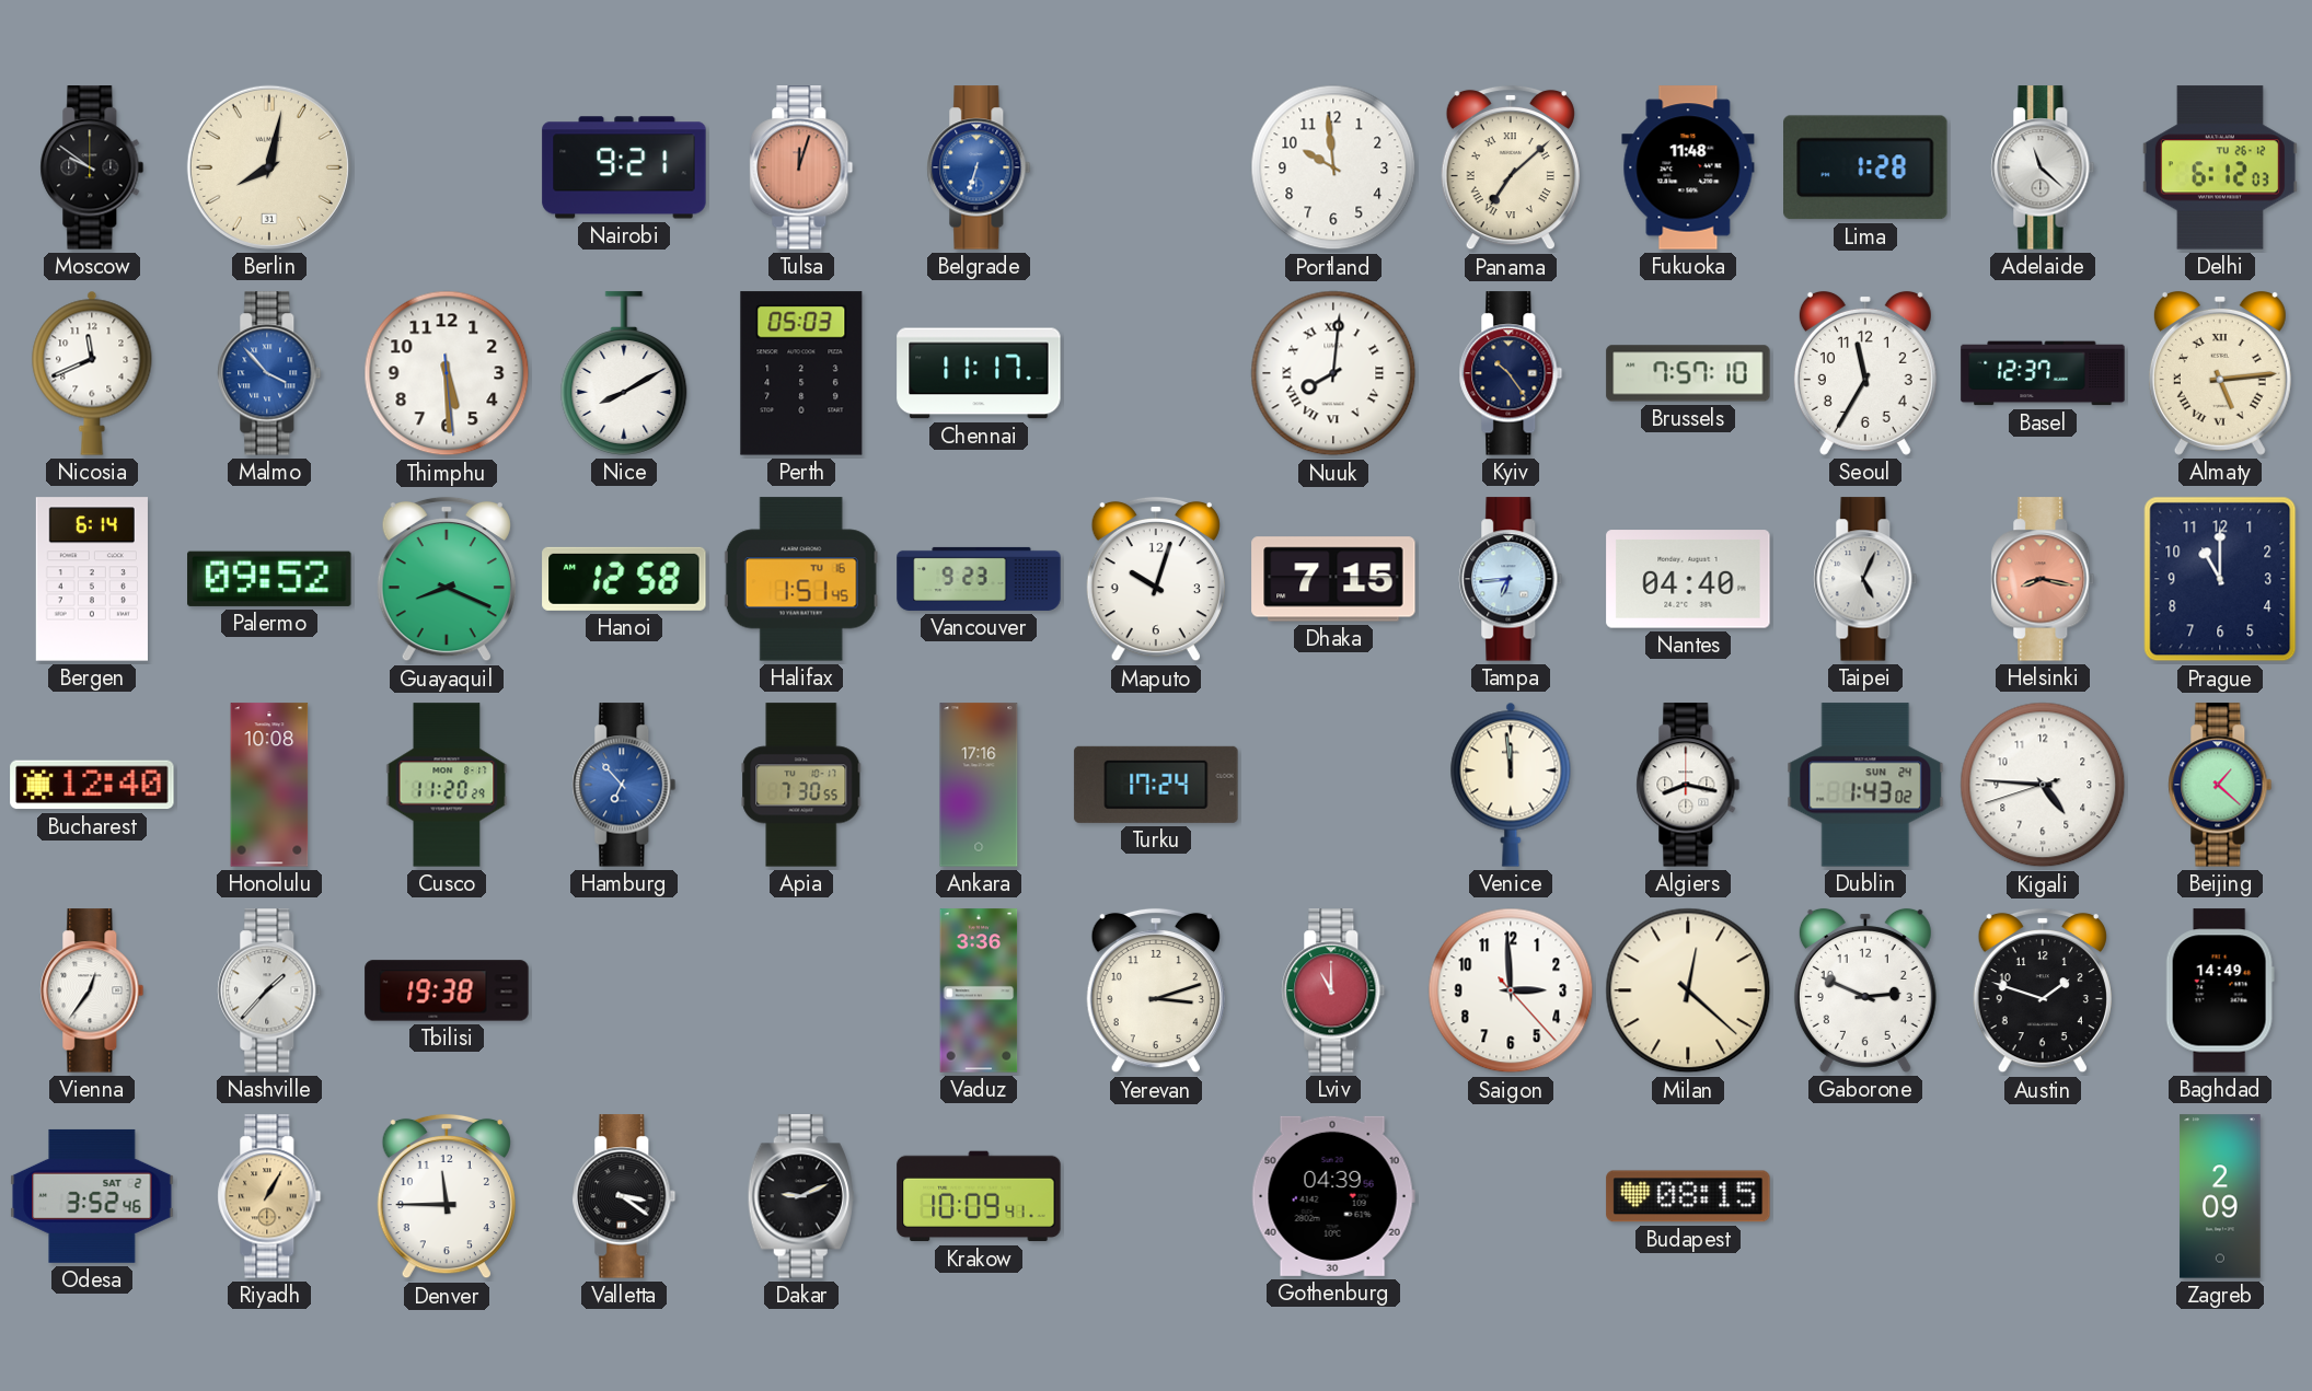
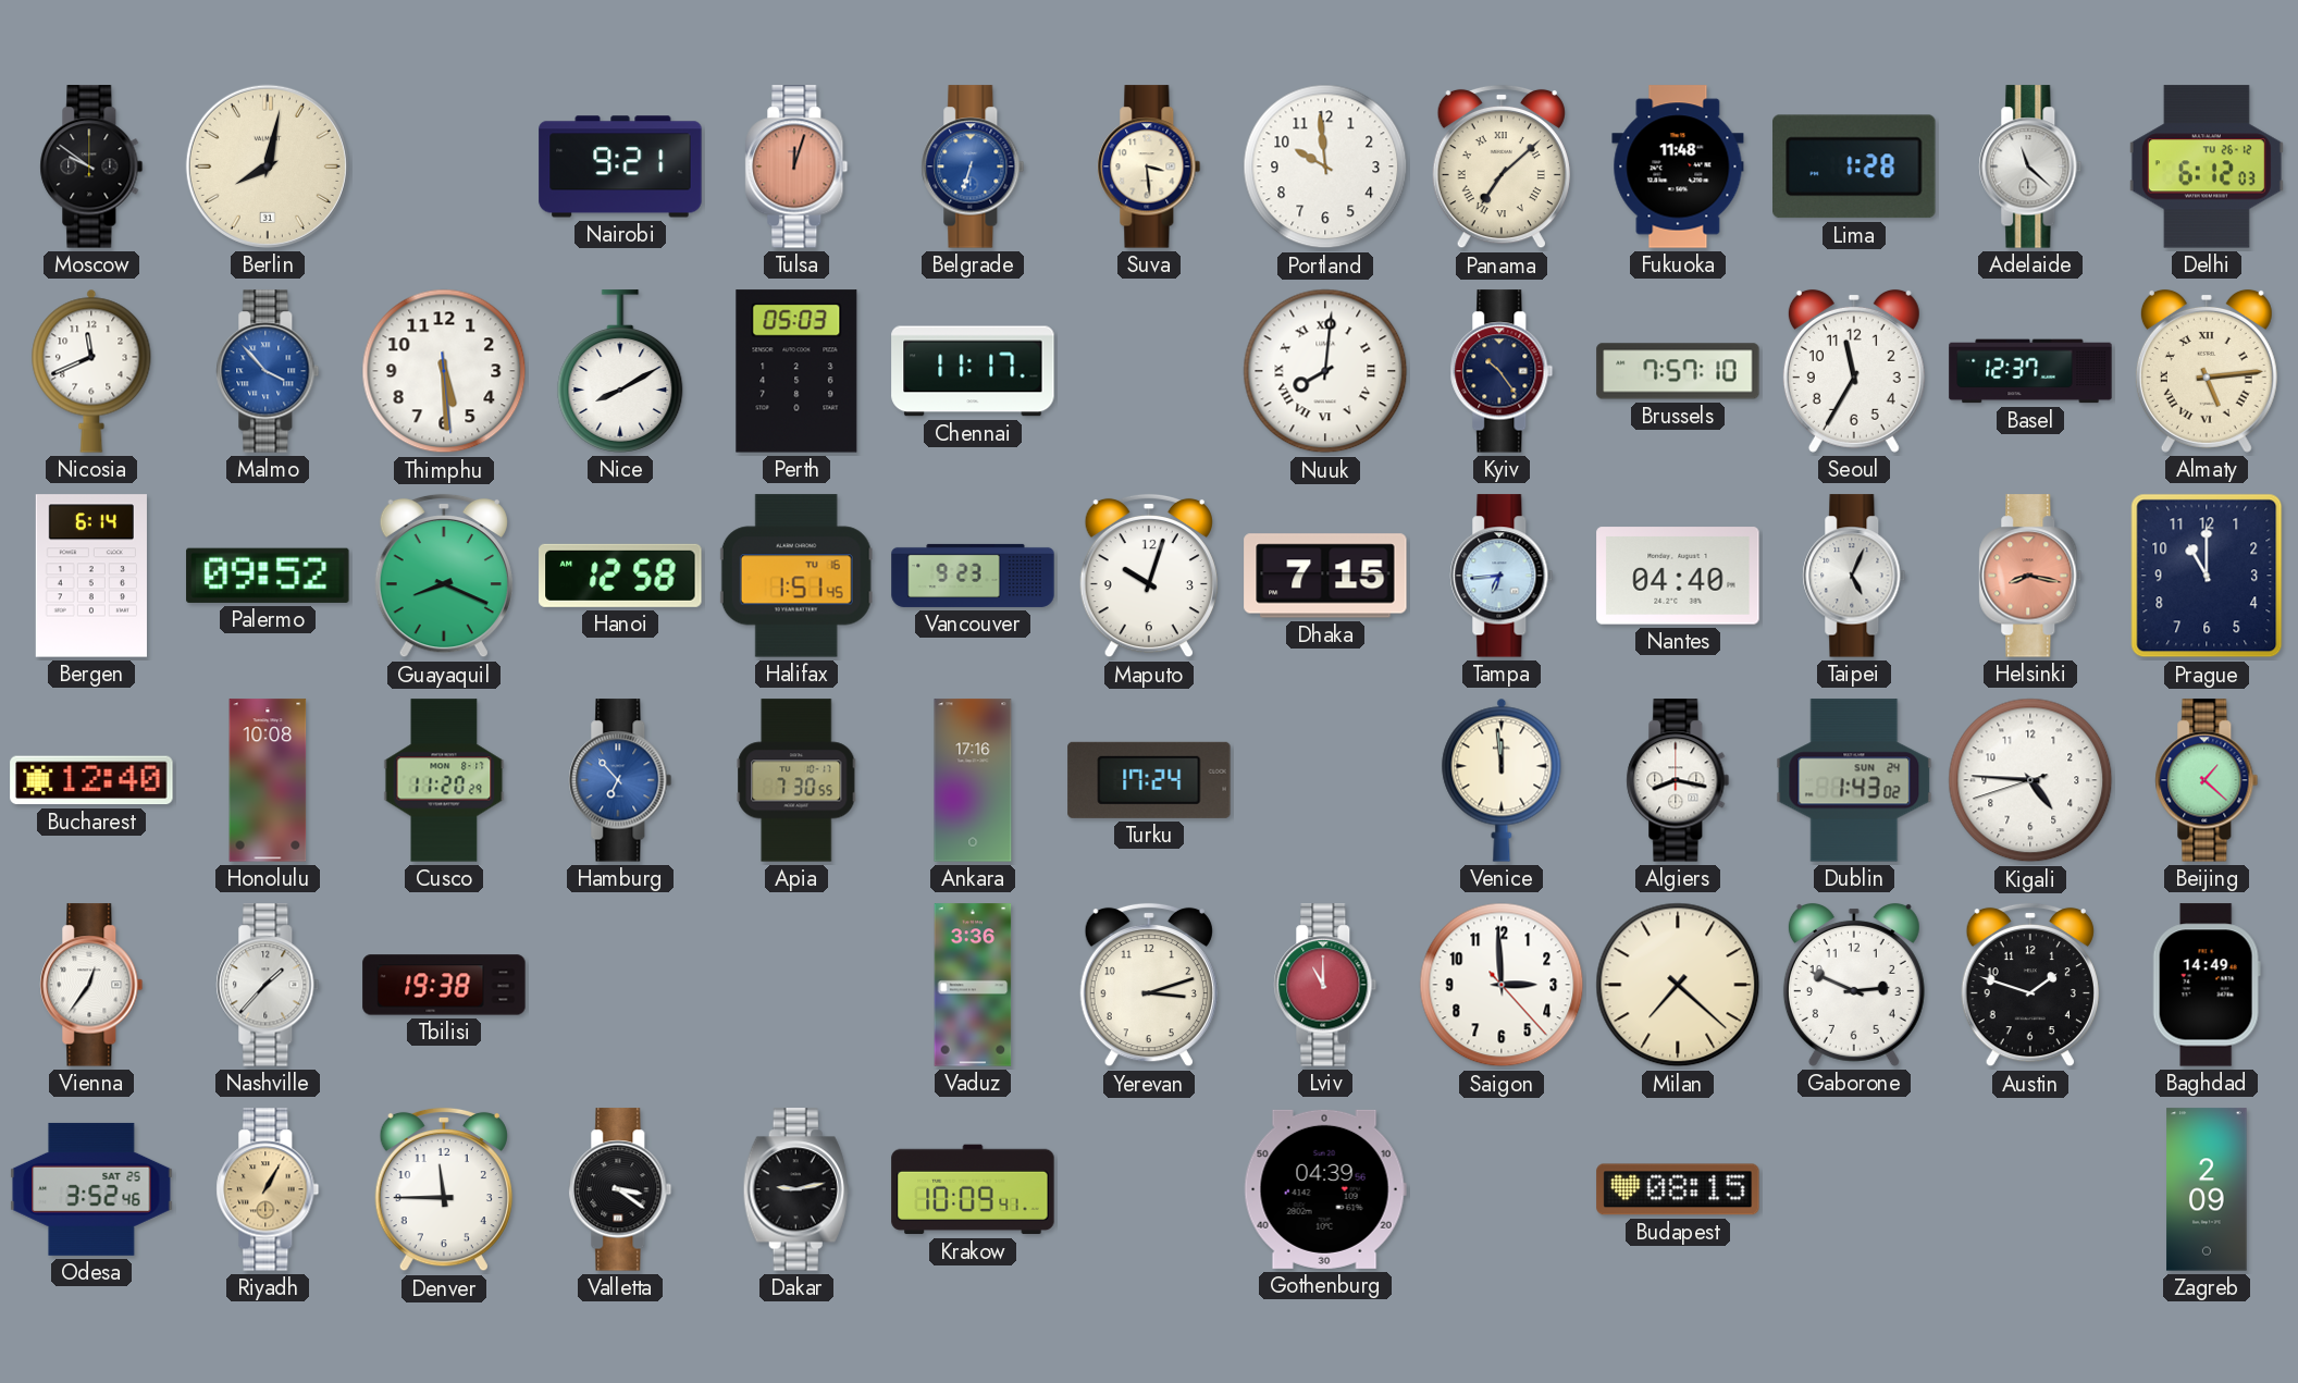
Suva: none -> 3:29 (1149, 166)
Milan: 12:22 -> 7:22 (1678, 985)
Odesa date: SAT 2 -> SAT 25 (91, 1189)
Dakar: 9:11 -> 9:13 (796, 1189)
